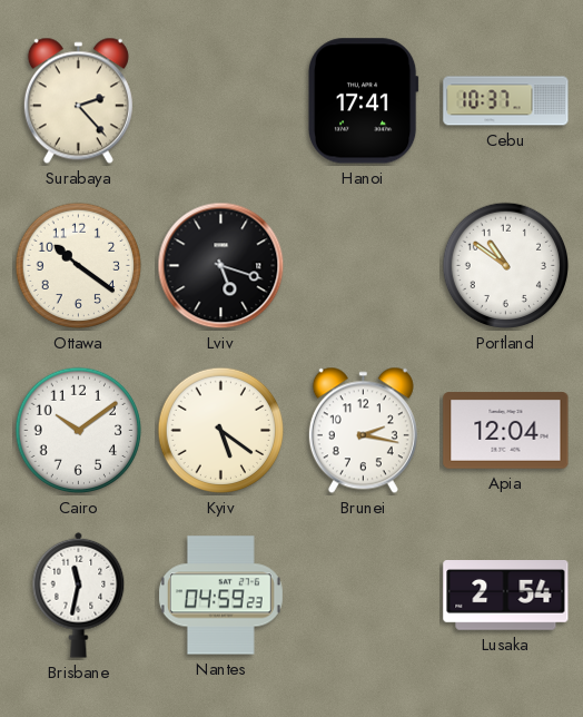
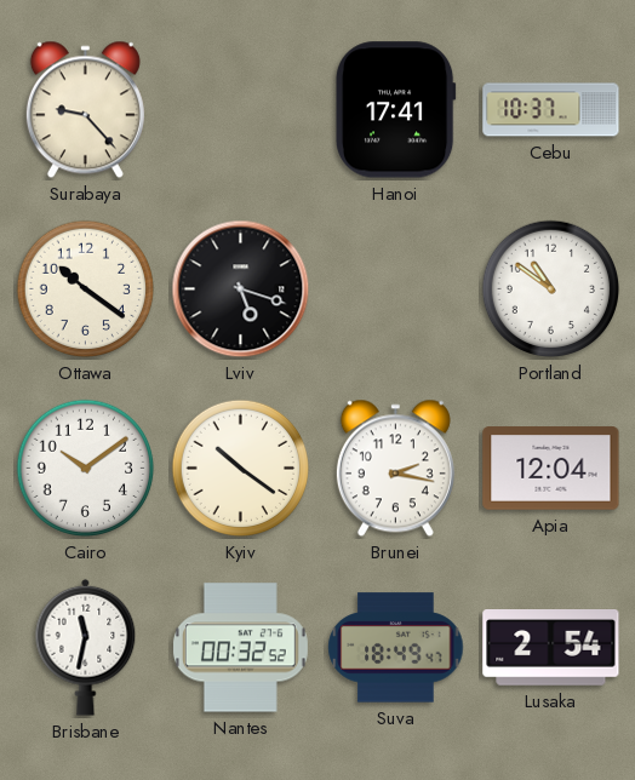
Surabaya: 2:23 -> 9:23 (85, 110)
Kyiv: 5:21 -> 10:21 (241, 469)
Nantes: 04:59 -> 00:32 (240, 648)
Suva: none -> 18:49 (396, 648)
